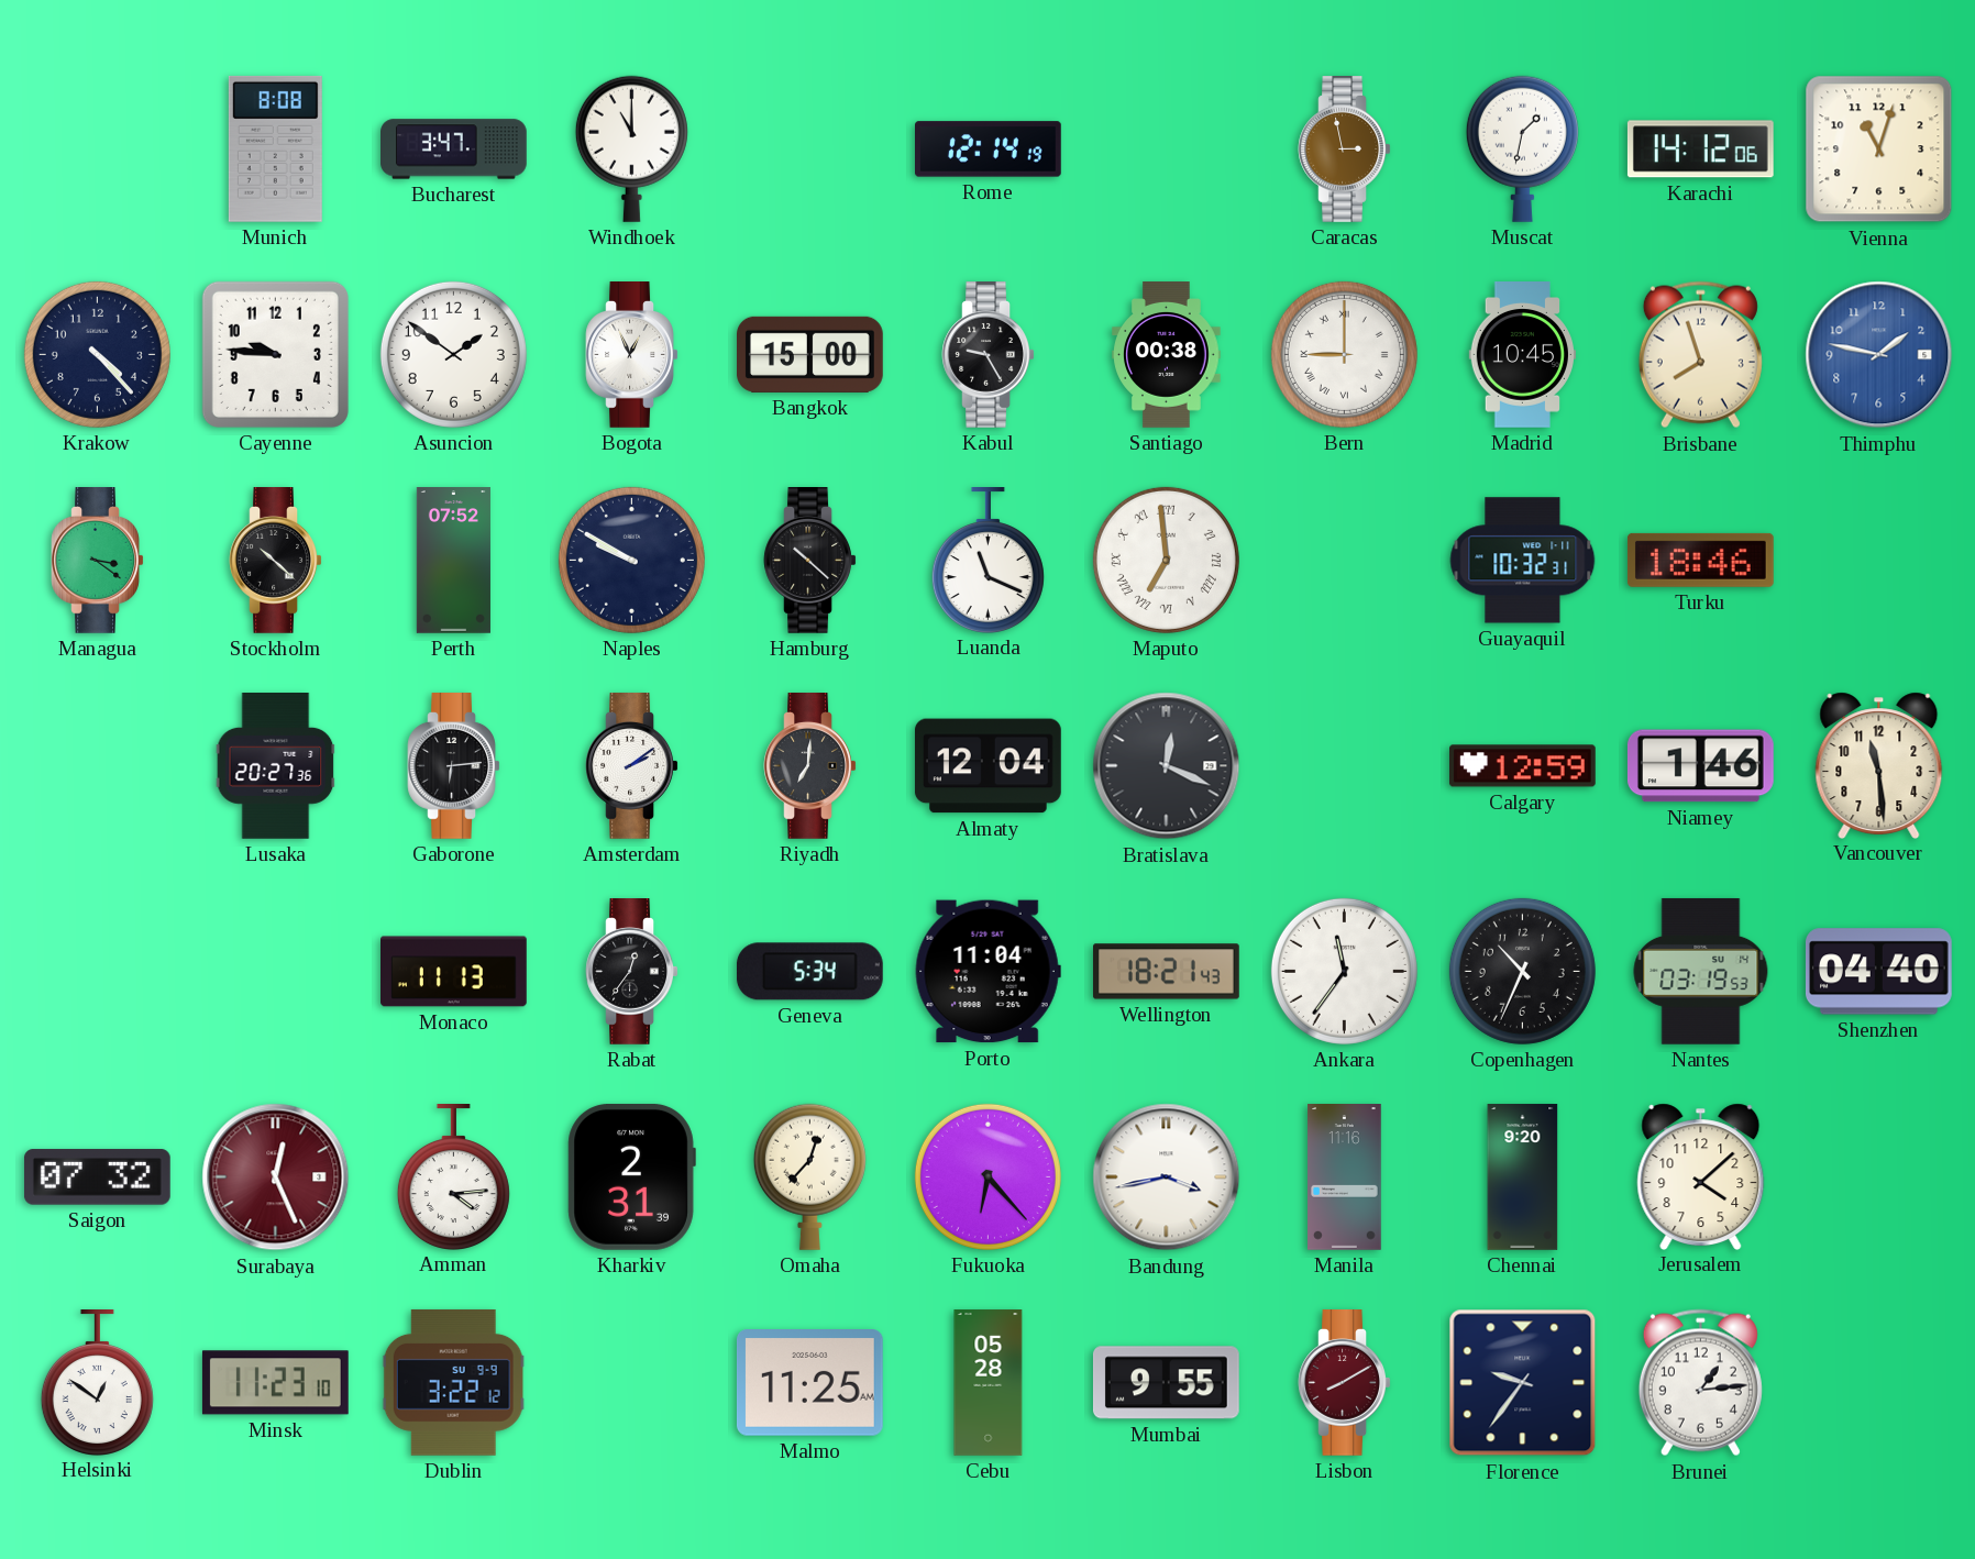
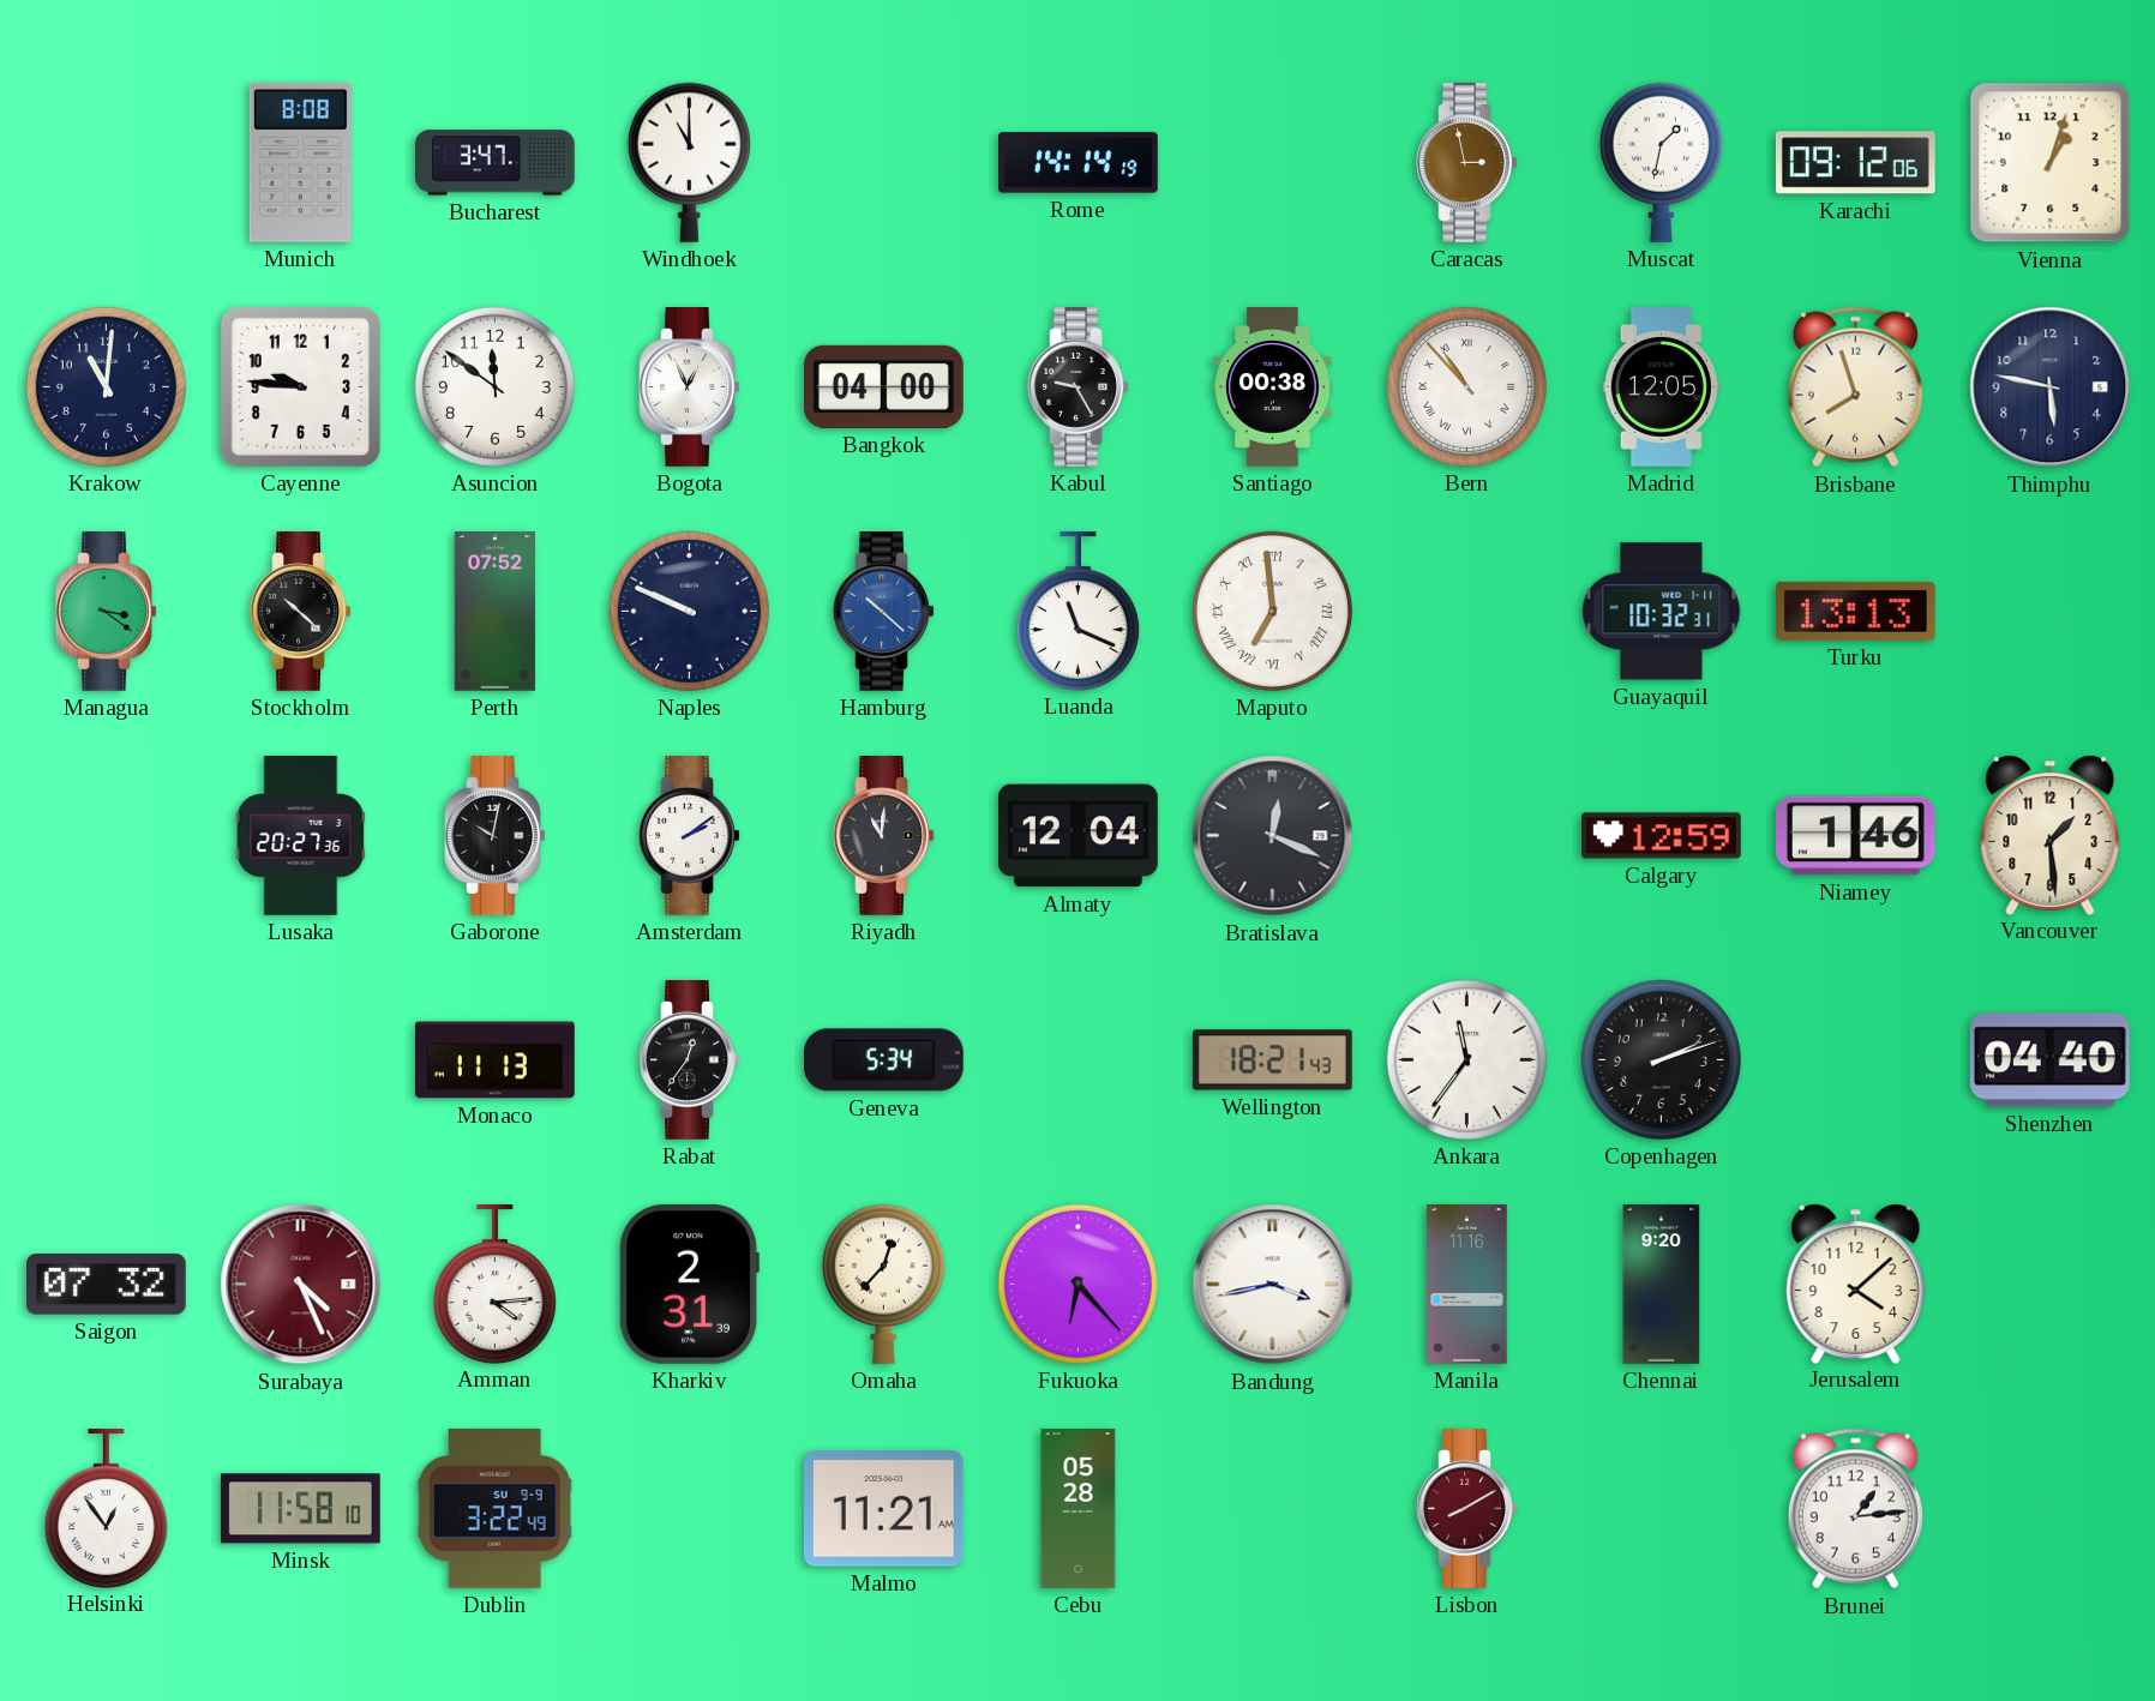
Rome: 12:14 -> 14:14 (1079, 163)
Karachi: 14:12 -> 09:12 (1855, 163)
Vienna: 11:03 -> 1:03 (2051, 163)
Krakow: 4:23 -> 11:01 (106, 386)
Asuncion: 1:51 -> 11:51 (494, 386)
Bangkok: 15:00 -> 04:00 (884, 386)
Bern: 9:00 -> 10:53 (1466, 386)
Madrid: 10:45 -> 12:05 (1661, 387)
Thimphu: 1:47 -> 5:47 (2051, 387)
Thimphu dial: blue -> navy (2051, 387)
Naples: 9:50 -> 9:49 (689, 611)
Hamburg dial: black -> blue (884, 612)
Turku: 18:46 -> 13:13 (1855, 611)
Gaborone: 6:14 -> 10:02 (496, 836)
Riyadh: 7:01 -> 11:01 (884, 836)
Vancouver: 11:29 -> 1:29 (2051, 835)
Porto: 11:04 -> none (987, 972)
Copenhagen: 10:34 -> 2:12 (1661, 1059)
Nantes: 03:19 -> none (1701, 971)
Surabaya: 12:26 -> 4:26 (301, 1285)
Helsinki: 12:51 -> 12:54 (106, 1509)
Minsk: 11:23 -> 11:58 (300, 1509)
Dublin: 3:22:12 -> 3:22:49 (494, 1508)
Malmo: 11:25 -> 11:21 (883, 1509)
Mumbai: 9:55 -> none (1166, 1383)
Florence: 9:36 -> none (1523, 1383)
